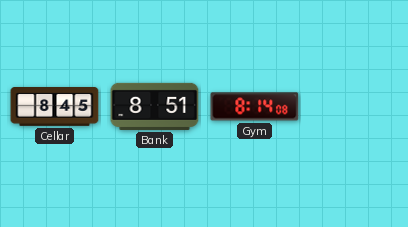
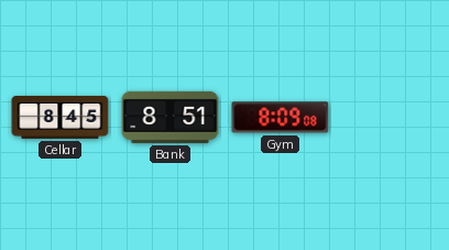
Gym: 8:14 -> 8:09 (281, 118)
